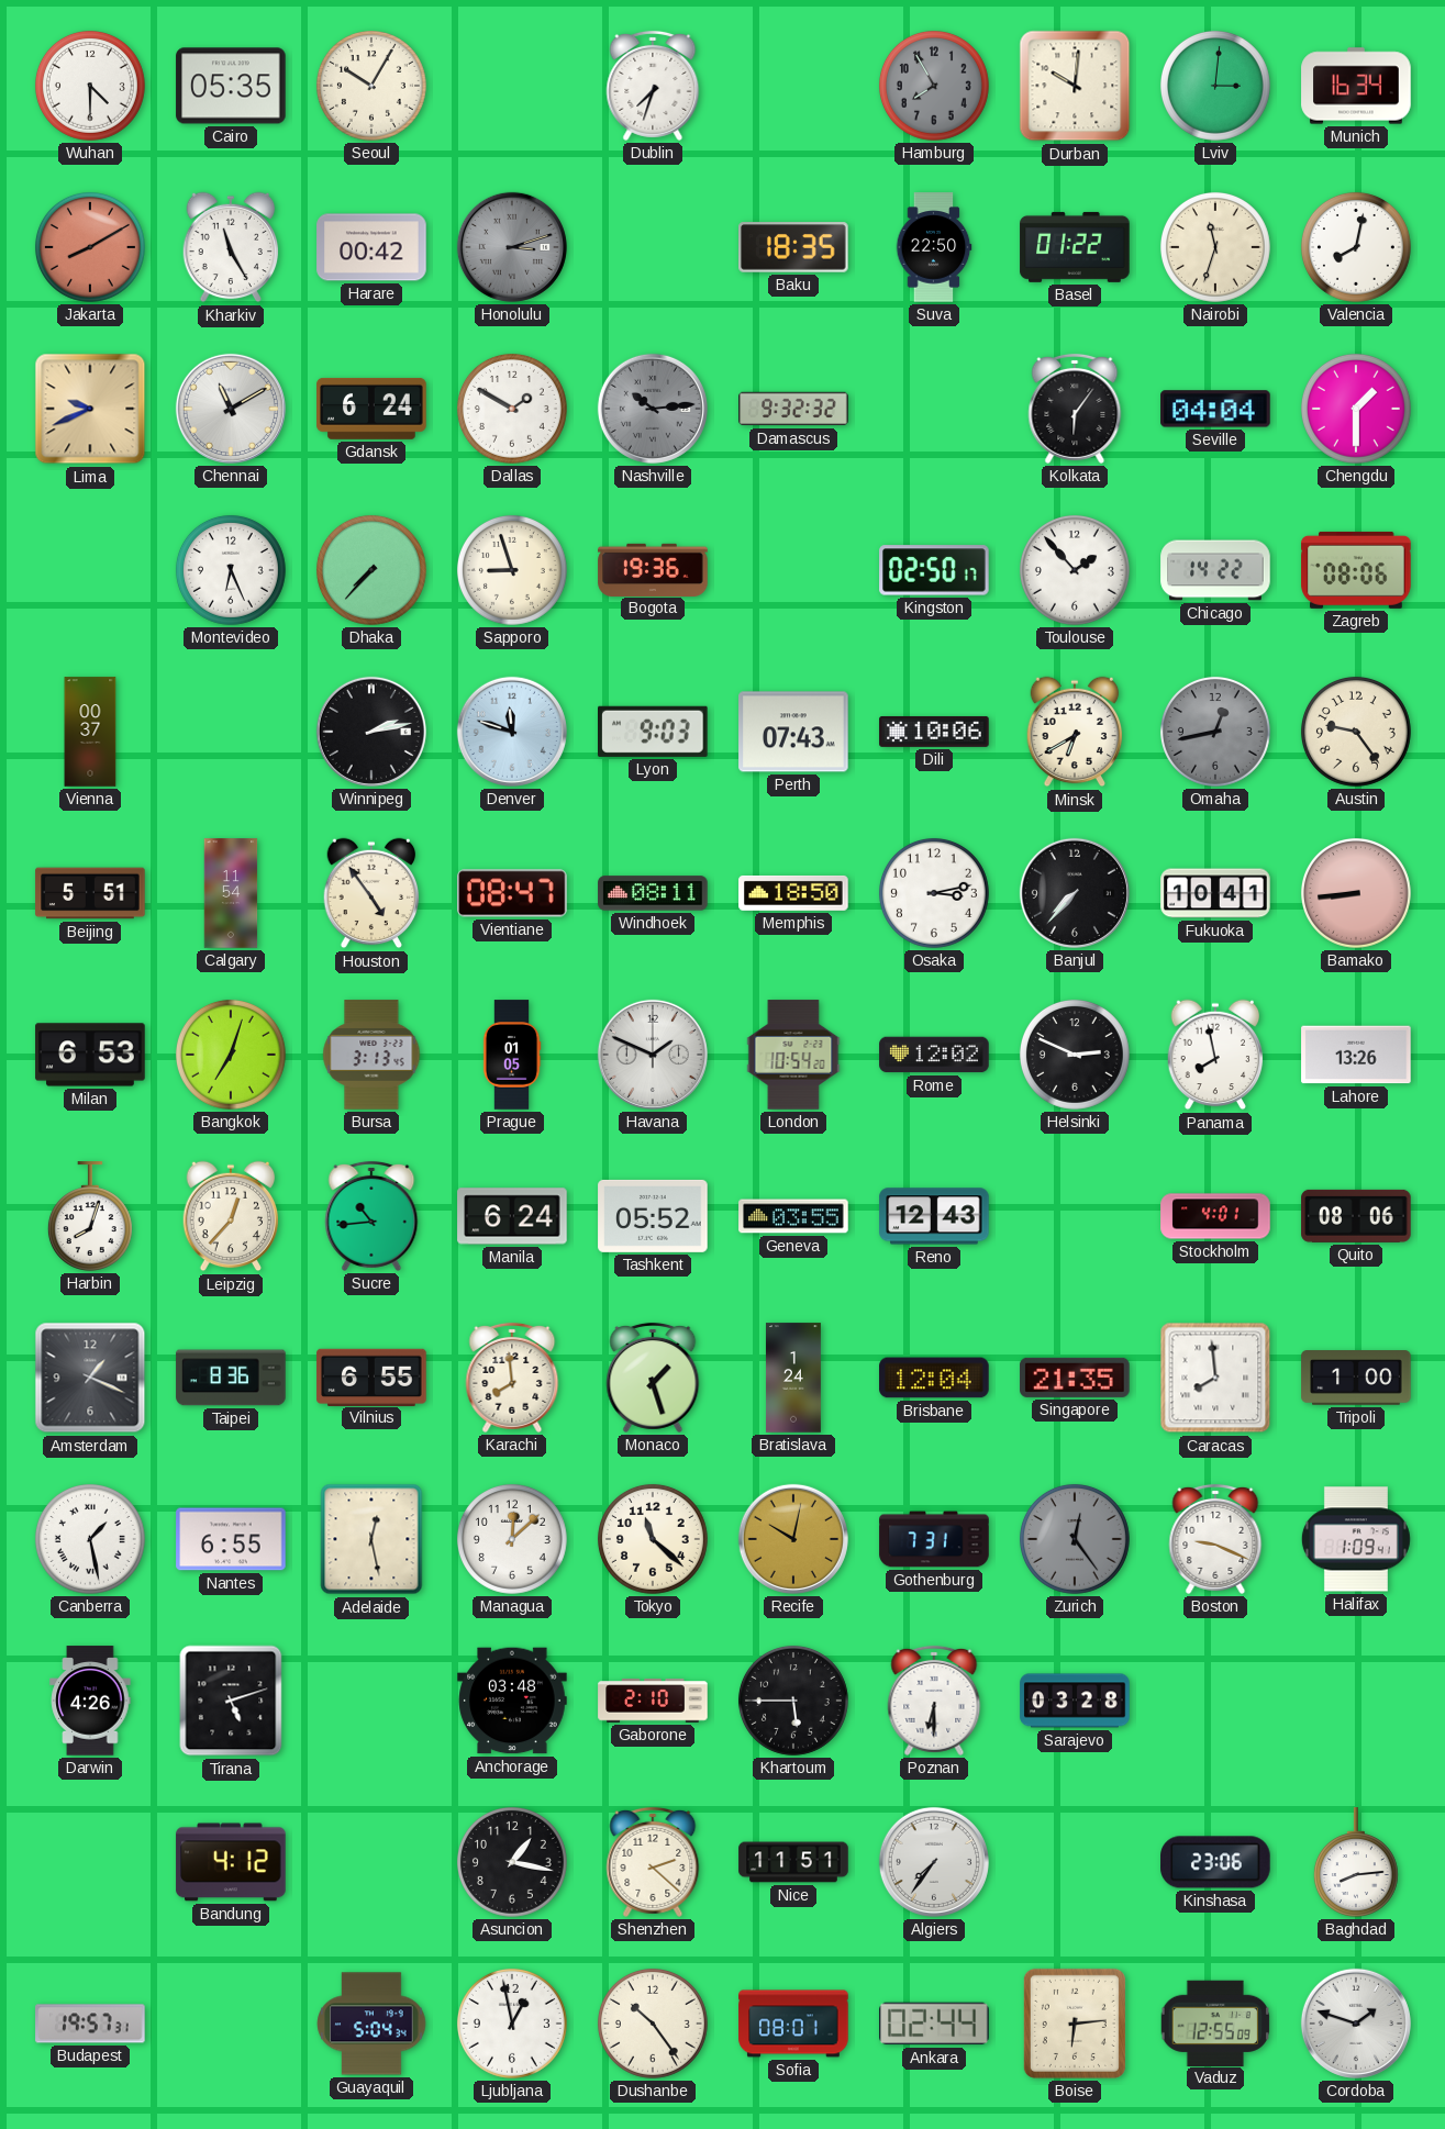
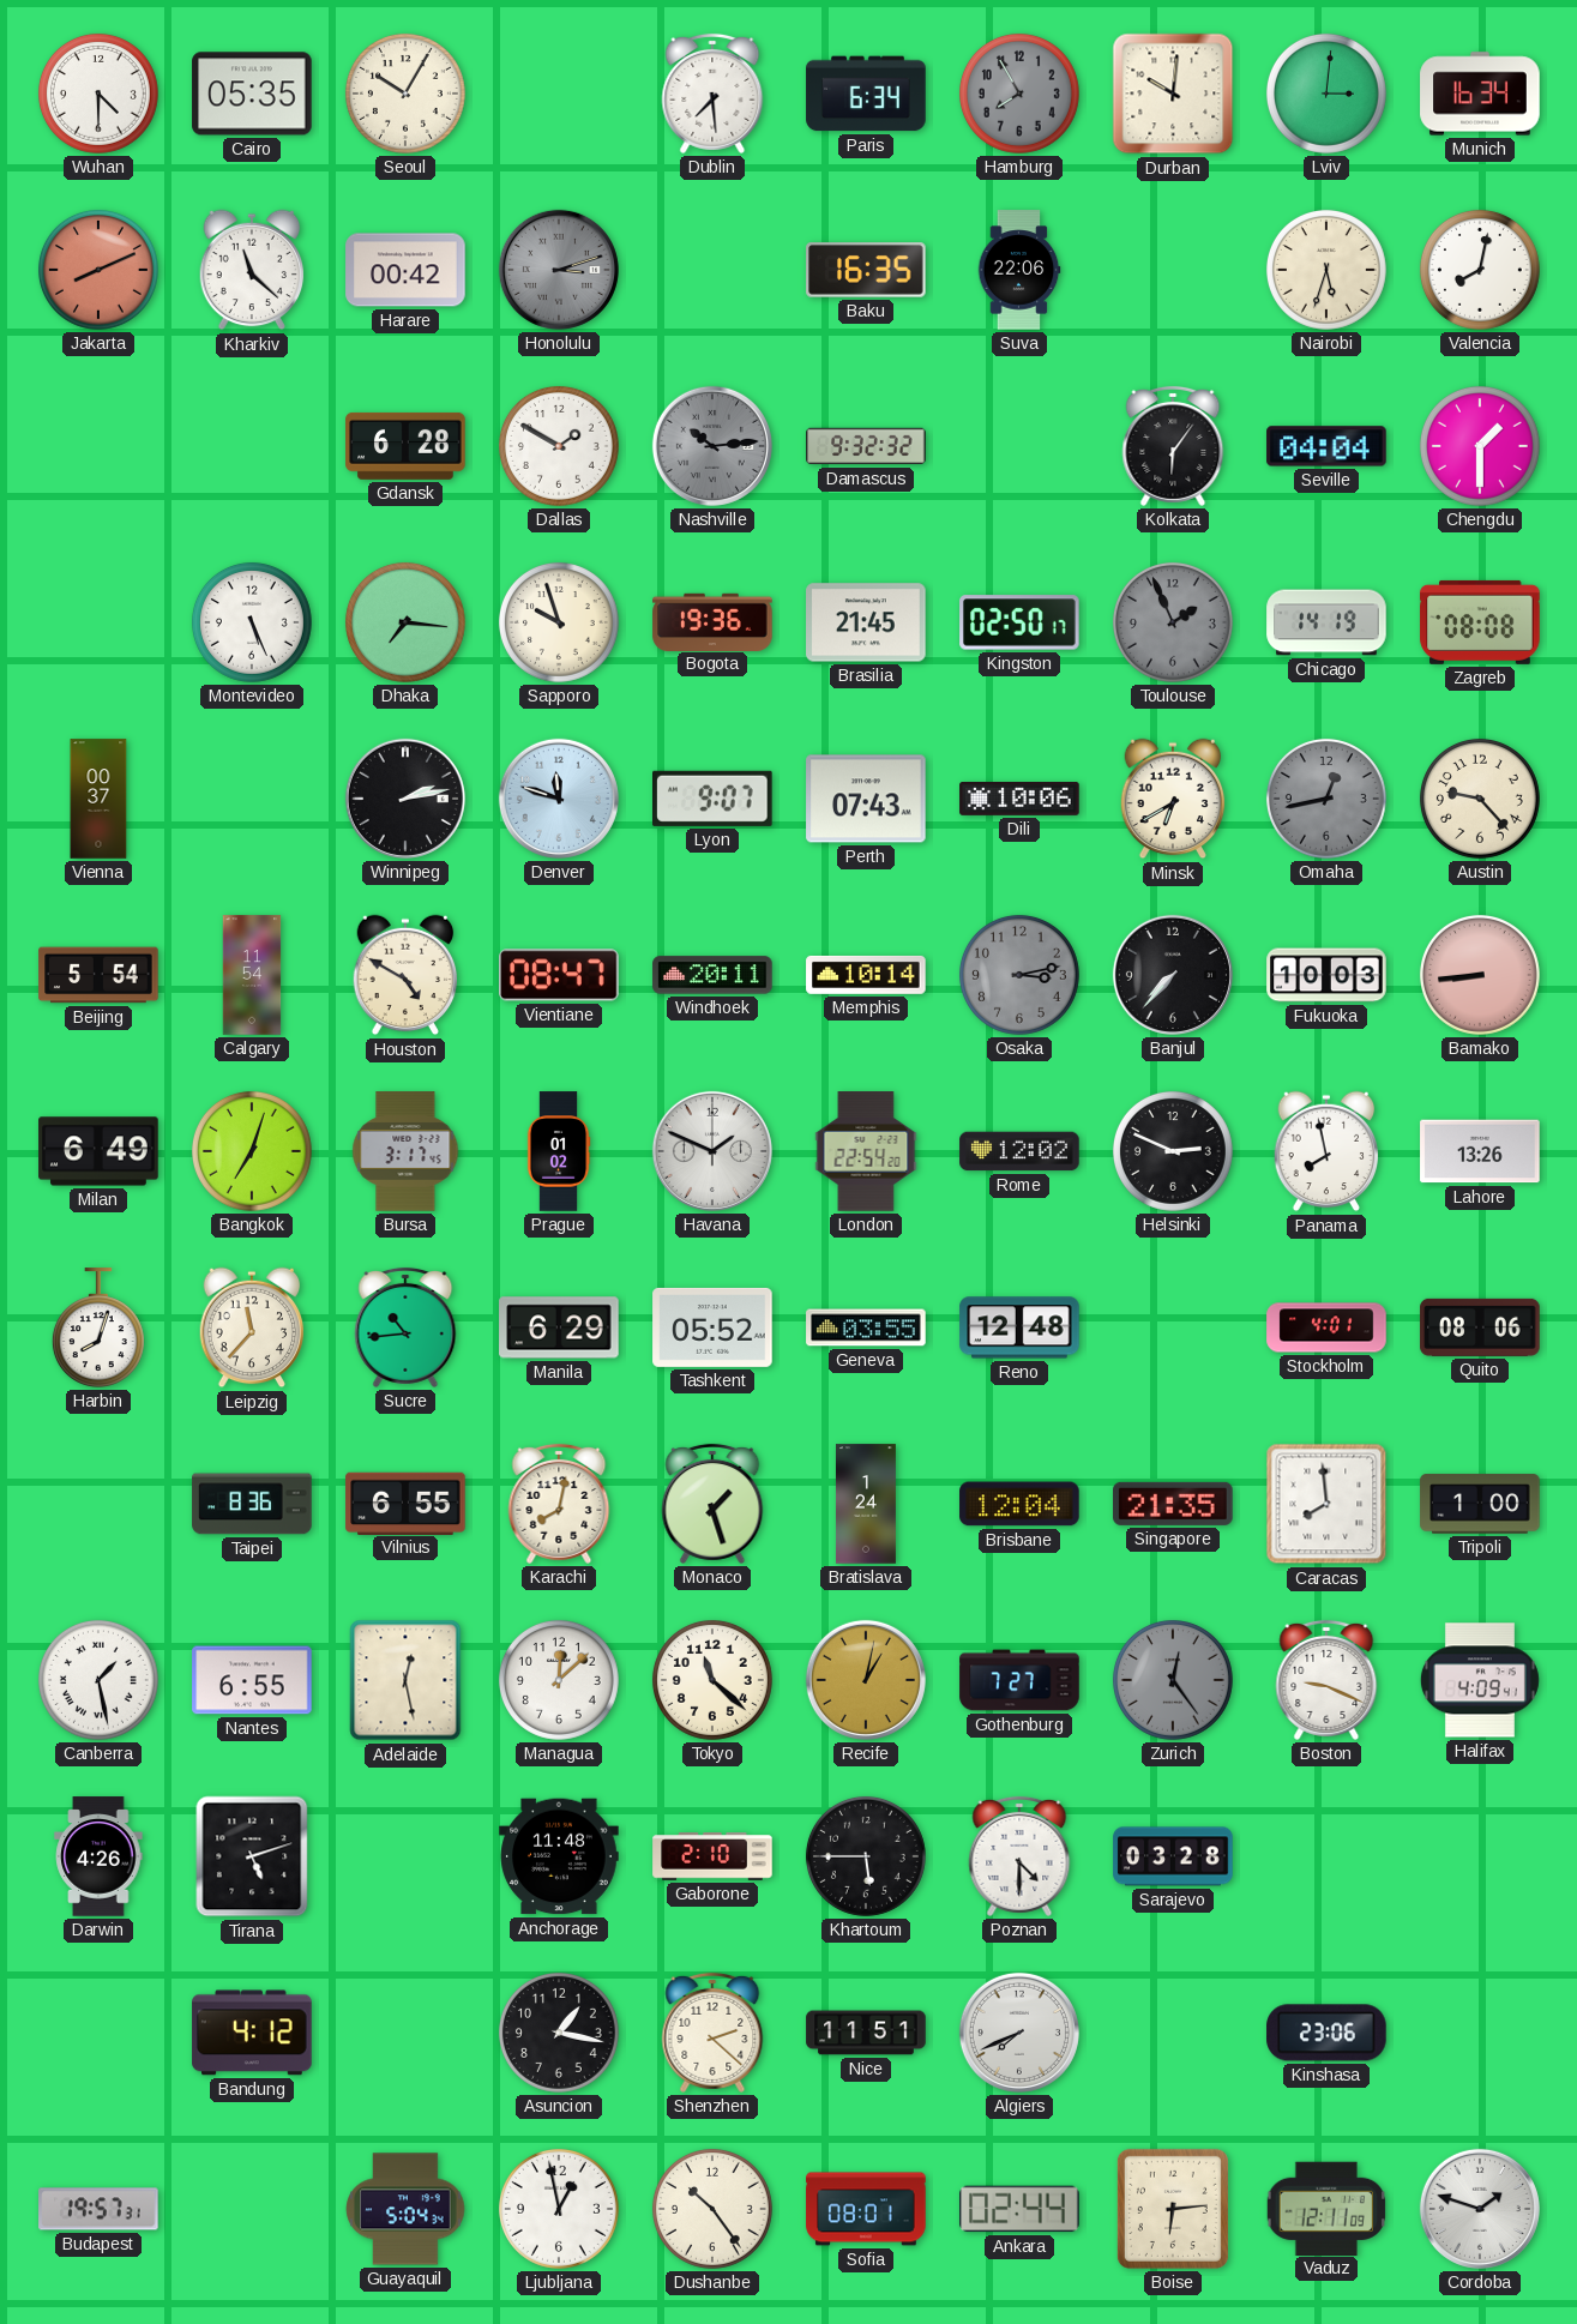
Dublin: 7:33 -> 7:29 (712, 94)
Paris: none -> 6:34 (866, 94)
Jakarta: 8:10 -> 8:11 (98, 270)
Kharkiv: 11:25 -> 11:22 (252, 270)
Baku: 18:35 -> 16:35 (866, 270)
Suva: 22:50 -> 22:06 (1019, 270)
Basel: 01:22 -> none (1075, 247)
Nairobi: 11:33 -> 5:33 (1326, 270)
Lima: 9:41 -> none (90, 409)
Chennai: 11:10 -> none (231, 409)
Gdansk: 6:24 -> 6:28 (405, 446)
Montevideo: 6:26 -> 5:26 (252, 622)
Dhaka: 7:37 -> 7:16 (405, 622)
Sapporo: 8:57 -> 9:57 (559, 622)
Brasilia: none -> 21:45 (866, 622)
Toulouse: 1:53 -> 1:56 (1173, 622)
Toulouse dial: white -> grey (1173, 622)
Chicago: 14:22 -> 14:19 (1326, 622)
Zagreb: 08:06 -> 08:08 (1480, 622)
Lyon: 9:03 -> 9:07 (714, 799)
Austin: 9:24 -> 9:23 (1480, 799)
Beijing: 5:51 -> 5:54 (98, 975)
Houston: 4:54 -> 4:50 (405, 975)
Windhoek: 08:11 -> 20:11 (712, 975)
Memphis: 18:50 -> 10:14 (866, 975)
Osaka dial: white -> grey (1019, 975)
Fukuoka: 10:41 -> 10:03 (1326, 975)
Milan: 6:53 -> 6:49 (98, 1151)
Bursa: 3:13 -> 3:17 (405, 1151)
Prague: 01:05 -> 01:02 (559, 1151)
London: 10:54 -> 22:54 (866, 1151)
Leipzig: 12:37 -> 11:37 (252, 1327)
Manila: 6:24 -> 6:29 (559, 1327)
Reno: 12:43 -> 12:48 (1019, 1327)
Amsterdam: 1:19 -> none (90, 1378)
Karachi: 7:59 -> 8:02 (559, 1504)
Recife: 10:02 -> 1:02 (866, 1680)
Gothenburg: 7:31 -> 7:27 (1019, 1680)
Halifax: 1:09 -> 4:09 (1480, 1680)
Anchorage: 03:48 -> 11:48 (559, 1856)
Poznan: 6:30 -> 4:30 (1019, 1856)
Algiers: 7:36 -> 7:41 (1019, 2033)
Baghdad: 8:14 -> none (1356, 1862)
Vaduz: 12:55 -> 12:11 (1326, 2208)
